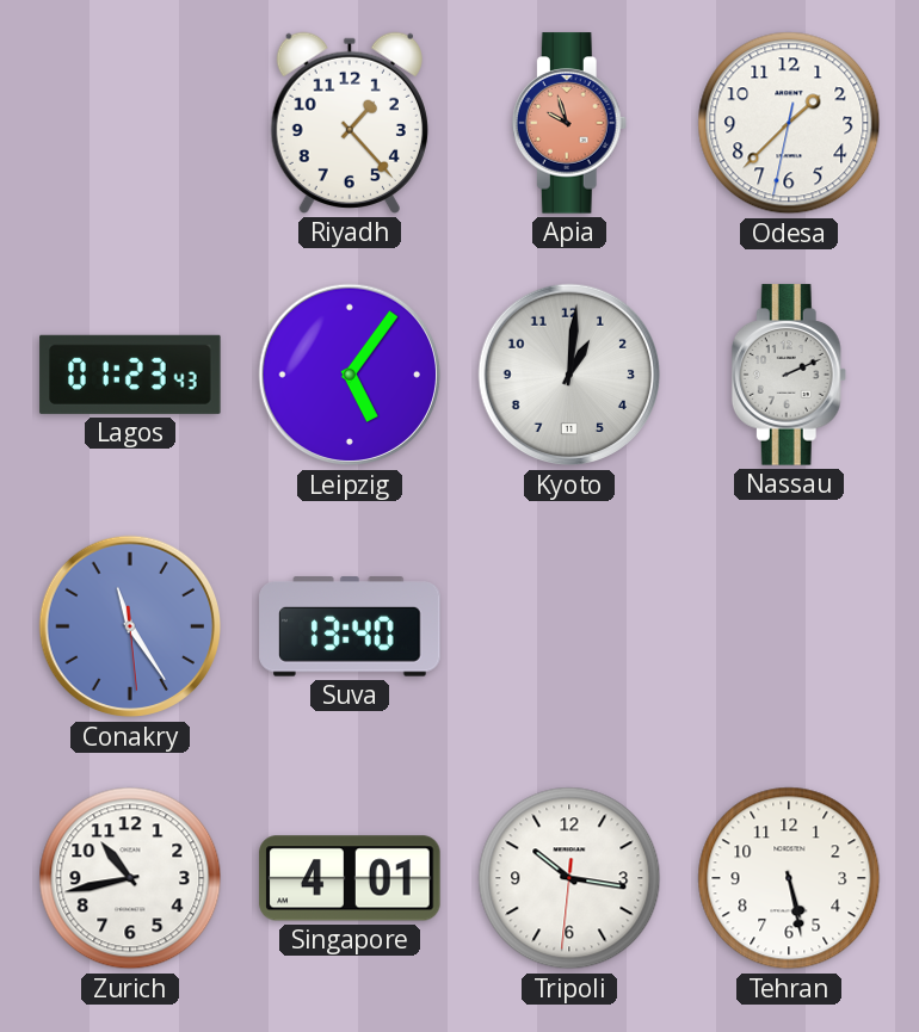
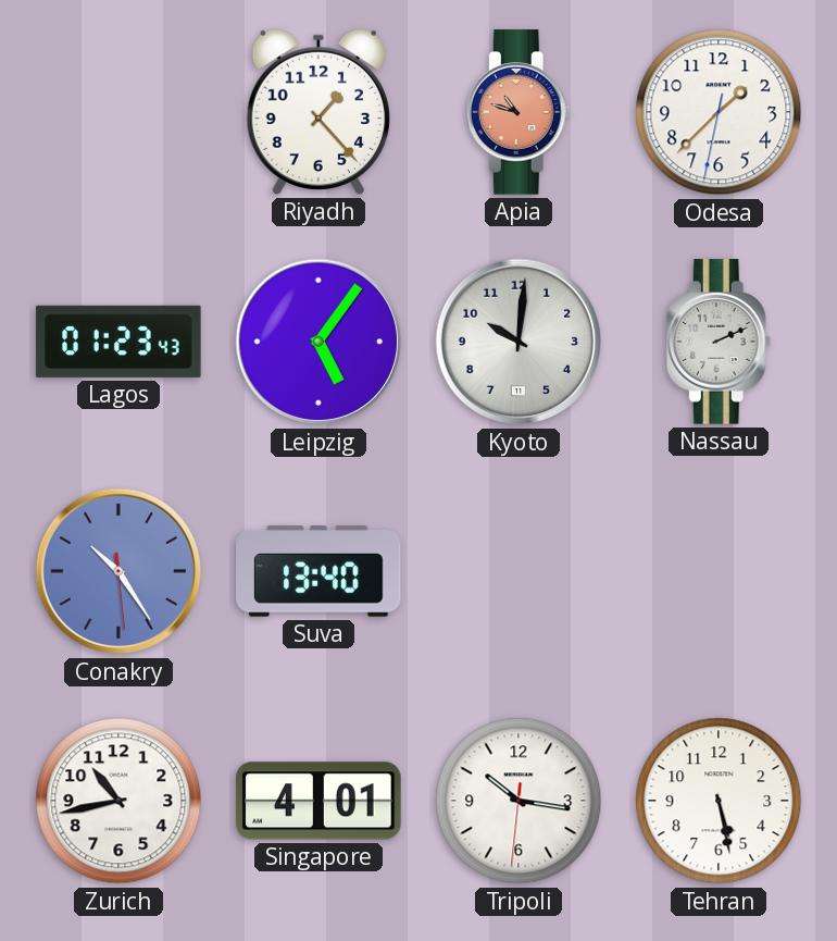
Apia: 9:57 -> 10:48 (519, 112)
Kyoto: 1:01 -> 10:01 (519, 342)
Conakry: 11:24 -> 10:24 (118, 571)
